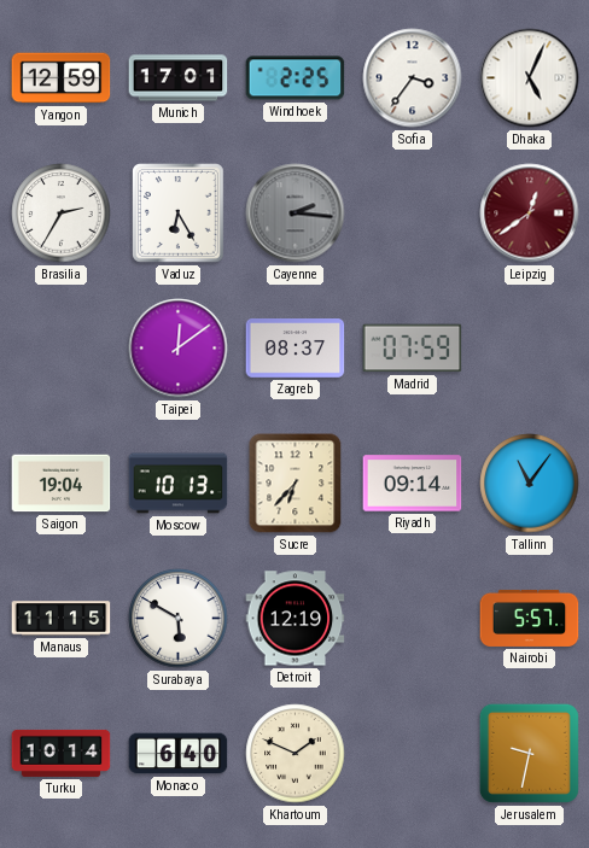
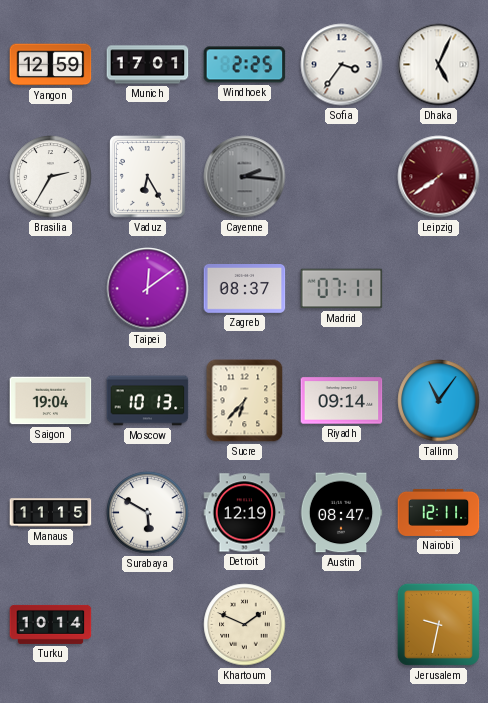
Leipzig: 12:39 -> 7:39 (439, 177)
Madrid: 07:59 -> 07:11 (342, 289)
Austin: none -> 08:47 (341, 513)
Nairobi: 5:57 -> 12:11 (439, 512)
Monaco: 6:40 -> none (179, 754)
